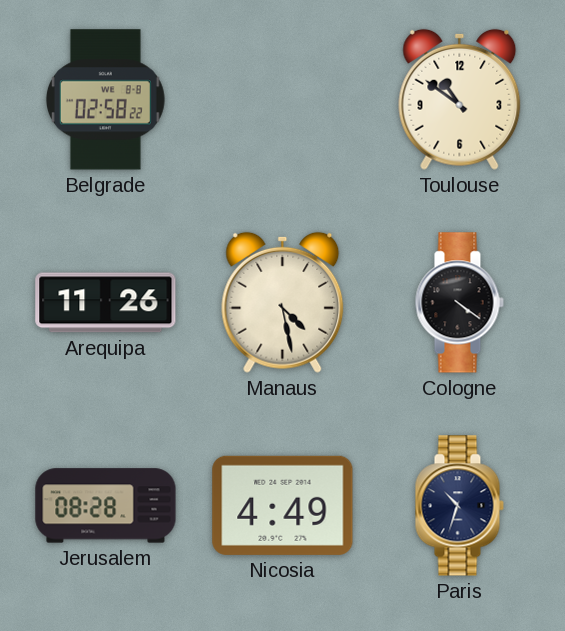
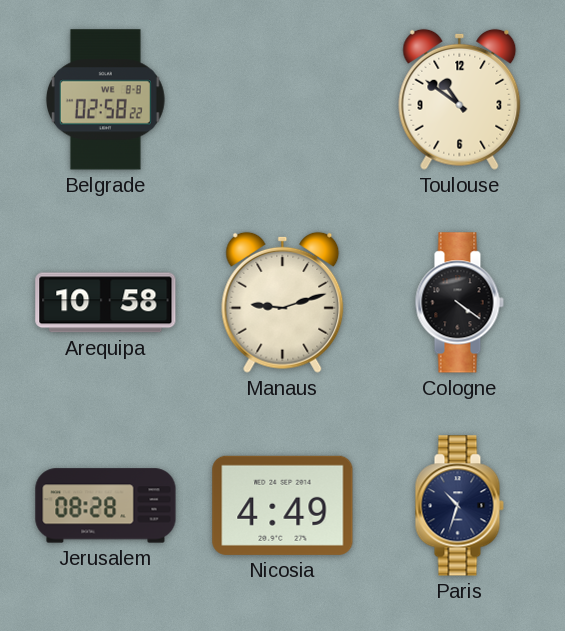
Arequipa: 11:26 -> 10:58 (106, 303)
Manaus: 4:28 -> 9:12 (283, 302)
